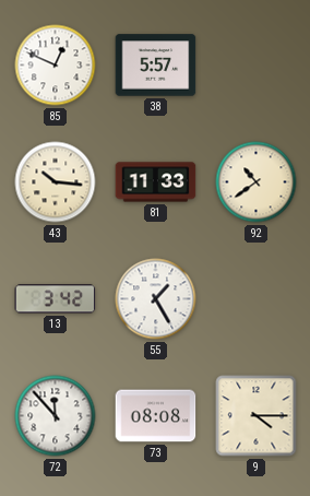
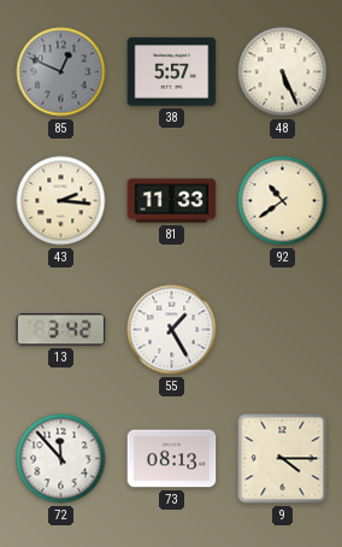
85 dial: white -> grey (61, 72)
48: none -> 5:26 (283, 72)
43: 10:16 -> 2:16 (61, 201)
73: 08:08 -> 08:13 (172, 459)
